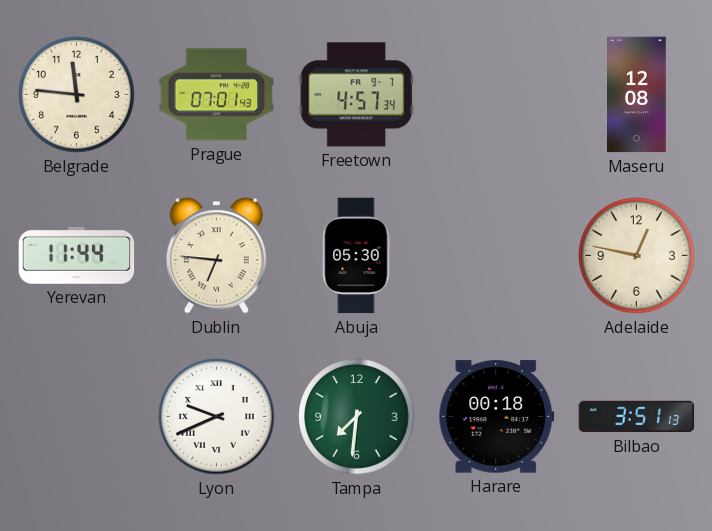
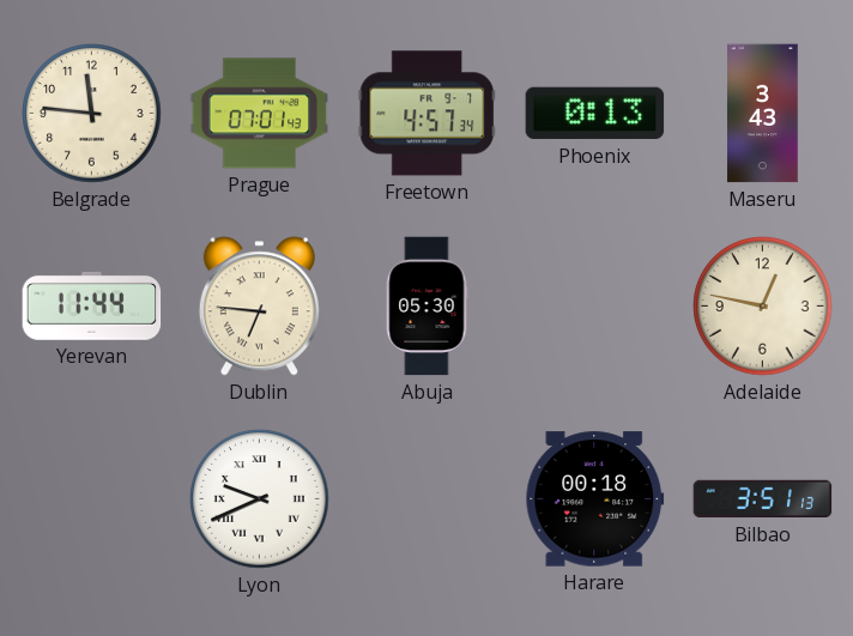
Phoenix: none -> 0:13 (595, 114)
Maseru: 12:08 -> 3:43 (763, 114)
Tampa: 7:31 -> none (357, 417)
